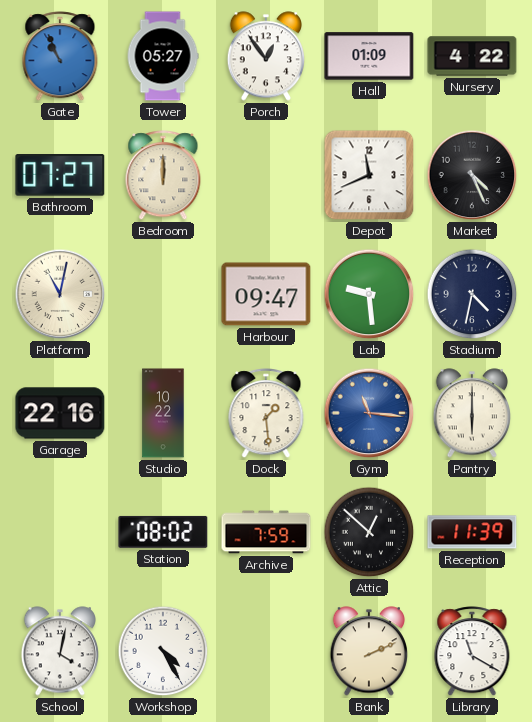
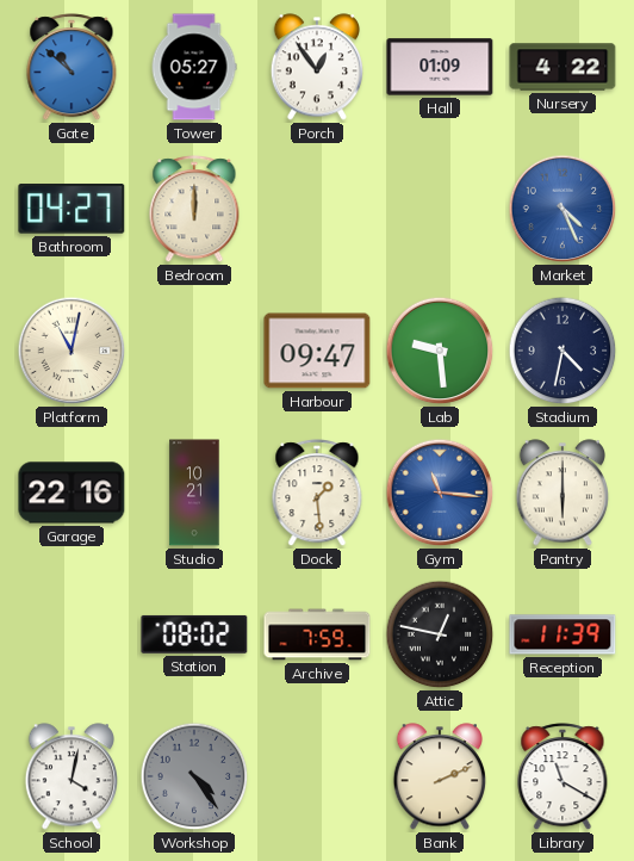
Gate: 10:56 -> 10:52 (72, 68)
Bathroom: 07:27 -> 04:27 (72, 210)
Depot: 11:41 -> none (369, 175)
Market dial: black -> blue (562, 209)
Studio: 10:22 -> 10:21 (194, 493)
Attic: 12:52 -> 12:47 (440, 634)
Workshop: 4:25 -> 4:24 (194, 776)
Workshop dial: white -> grey (194, 776)
